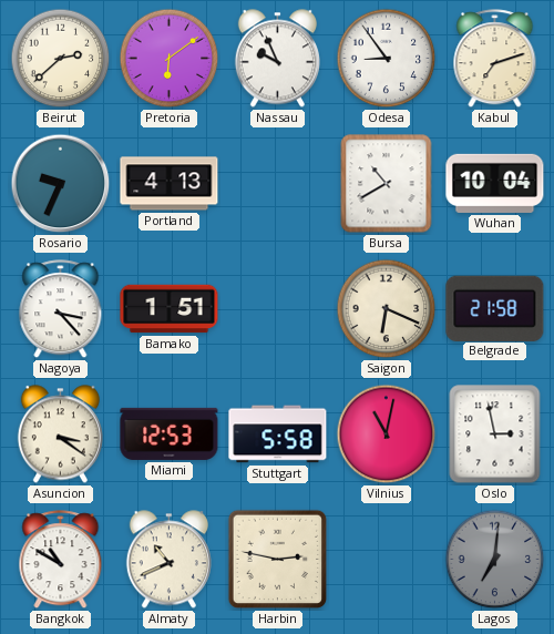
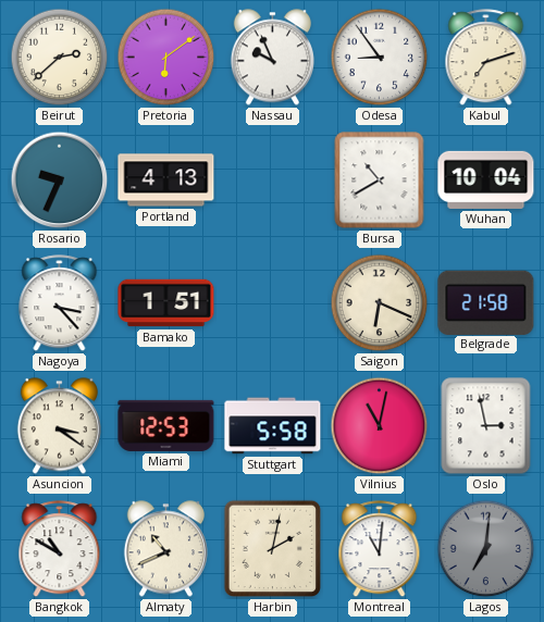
Harbin: 2:47 -> 2:02 (273, 549)
Montreal: none -> 11:01 (380, 549)
